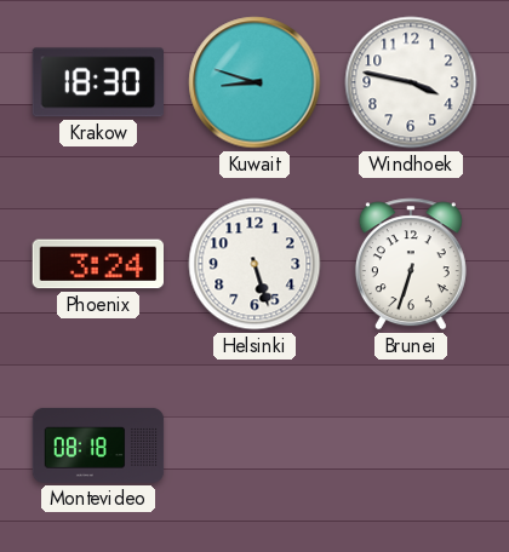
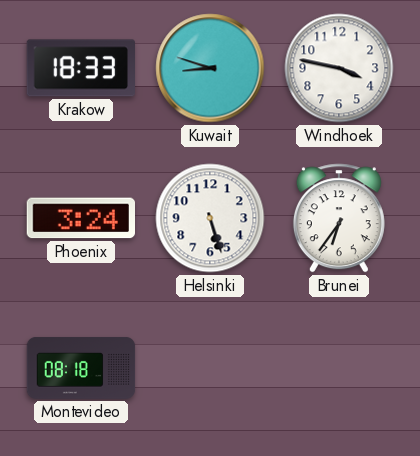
Krakow: 18:30 -> 18:33 (80, 68)
Brunei: 6:33 -> 6:36 (339, 218)
